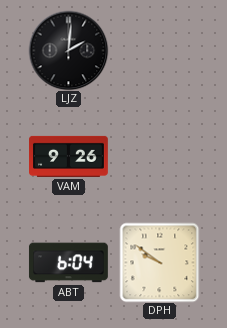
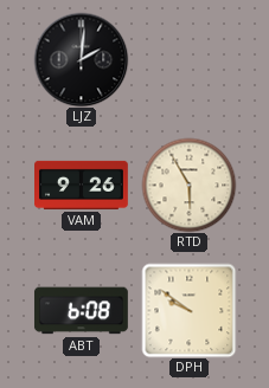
RTD: none -> 5:55 (188, 185)
ABT: 6:04 -> 6:08 (82, 311)
